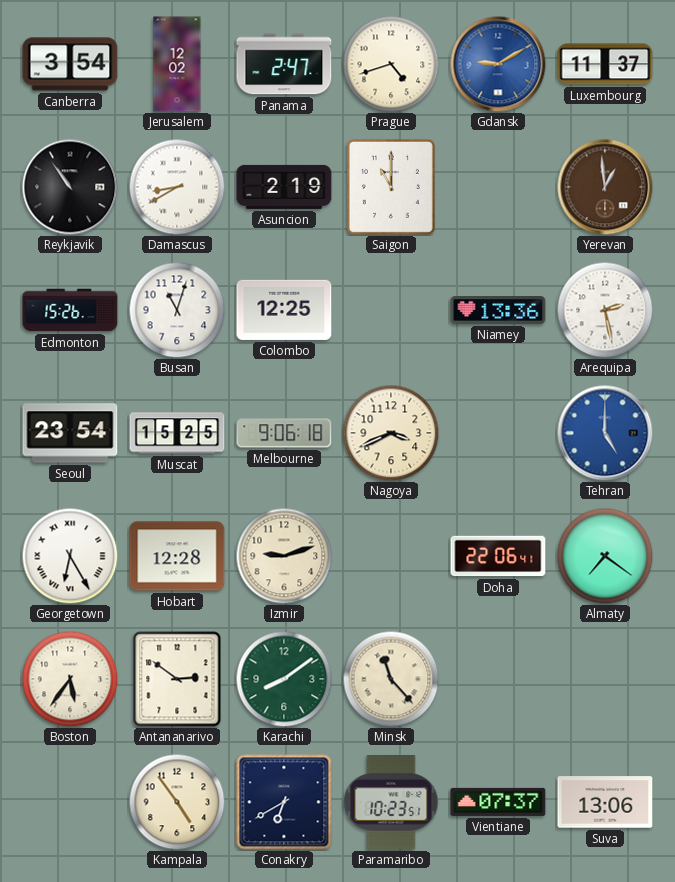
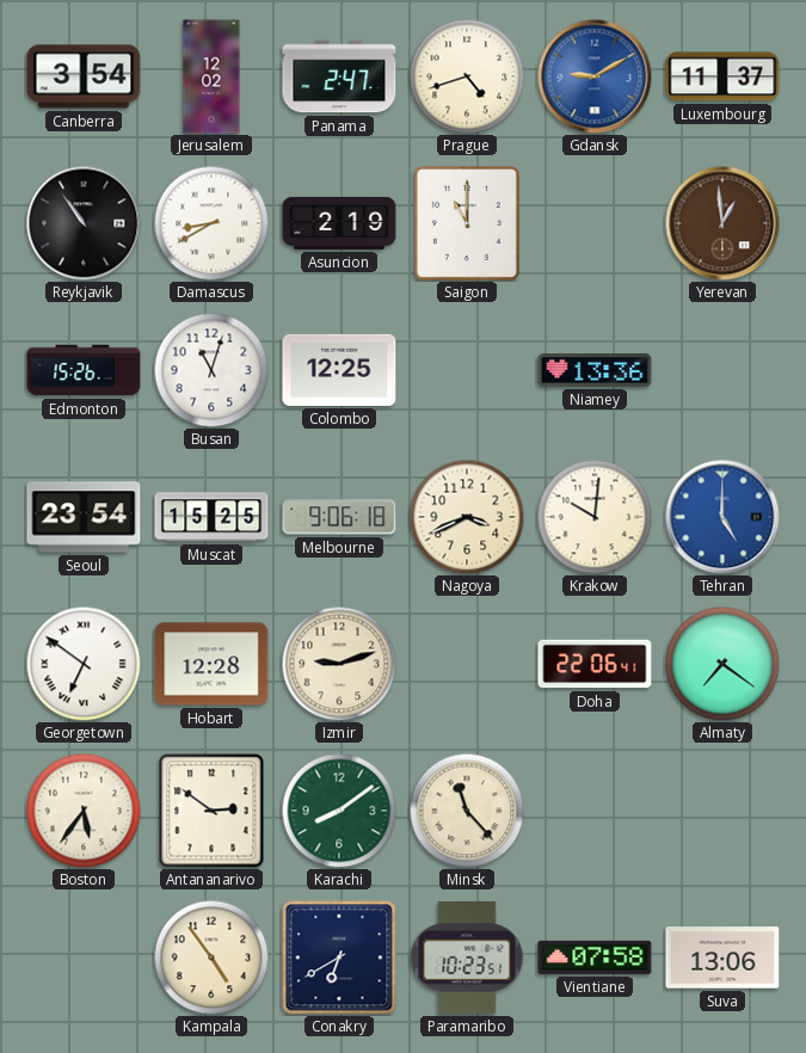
Arequipa: 2:28 -> none (605, 310)
Krakow: none -> 10:01 (595, 517)
Georgetown: 6:25 -> 6:51 (84, 664)
Vientiane: 07:37 -> 07:58 (595, 957)
